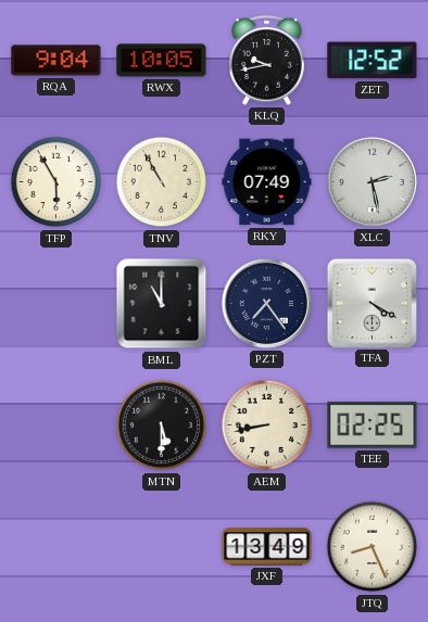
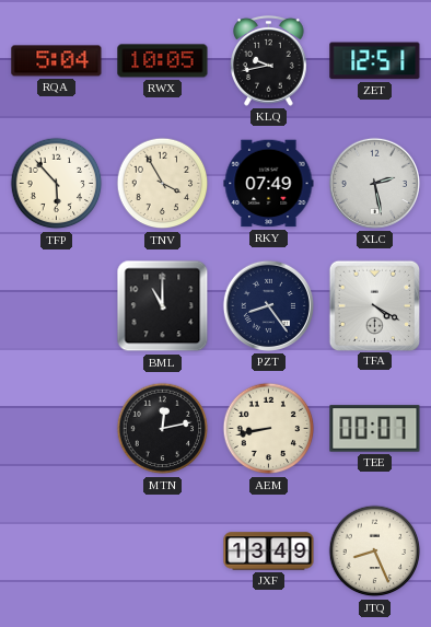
RQA: 9:04 -> 5:04 (57, 61)
ZET: 12:52 -> 12:51 (375, 61)
TFP: 5:55 -> 5:53 (57, 184)
TNV: 10:55 -> 3:55 (163, 184)
PZT: 7:24 -> 8:24 (268, 305)
MTN: 5:30 -> 12:13 (163, 429)
TEE: 02:25 -> 00:07 (375, 429)
